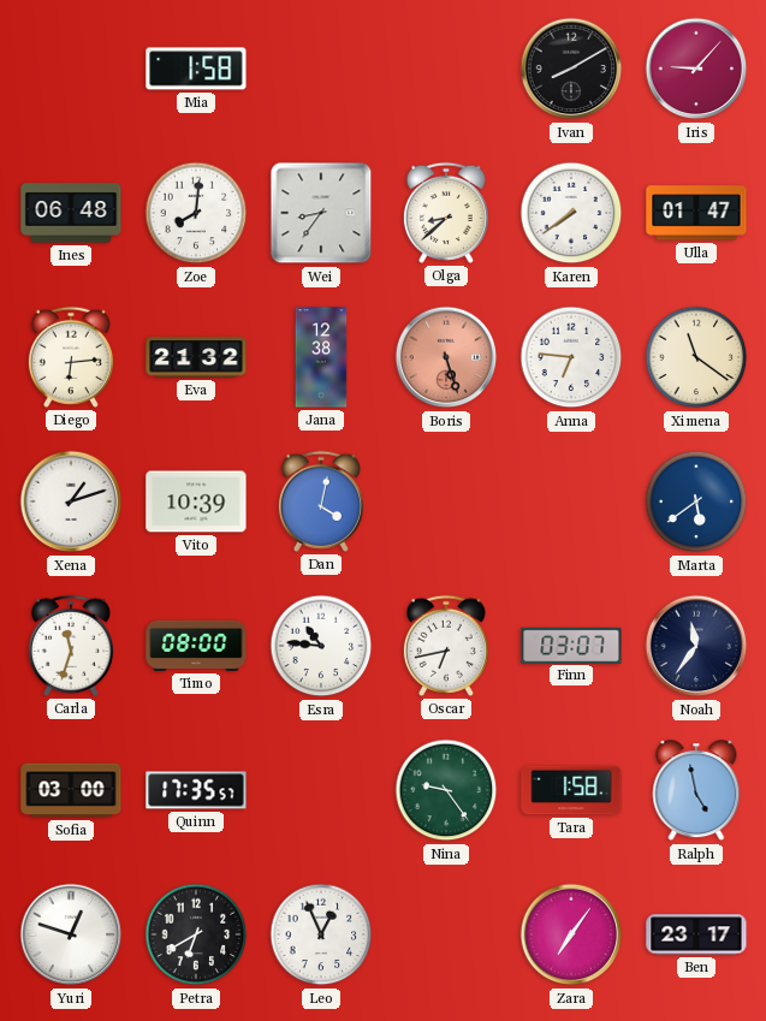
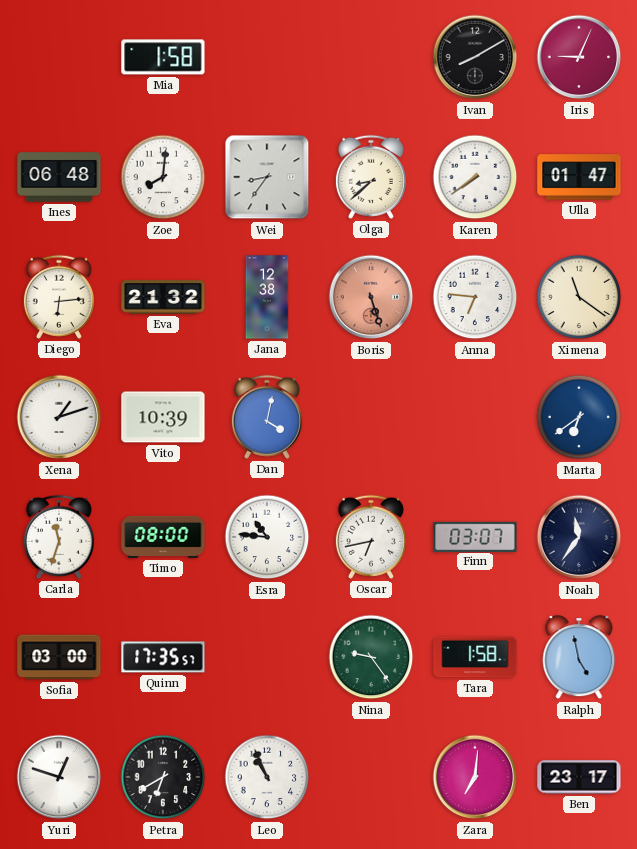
Iris: 9:07 -> 9:04 (579, 57)
Marta: 5:39 -> 6:39 (579, 417)
Leo: 12:56 -> 10:56 (267, 777)
Zara: 7:06 -> 7:01 (475, 777)
